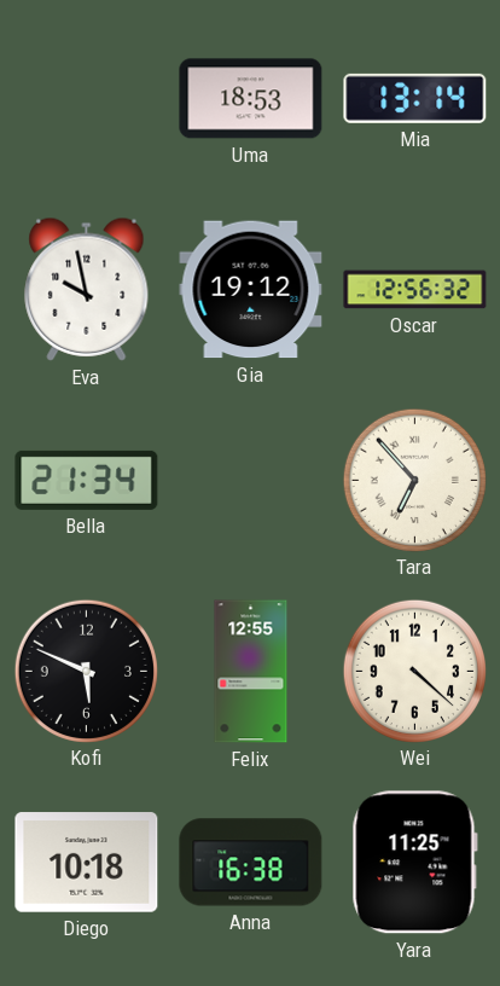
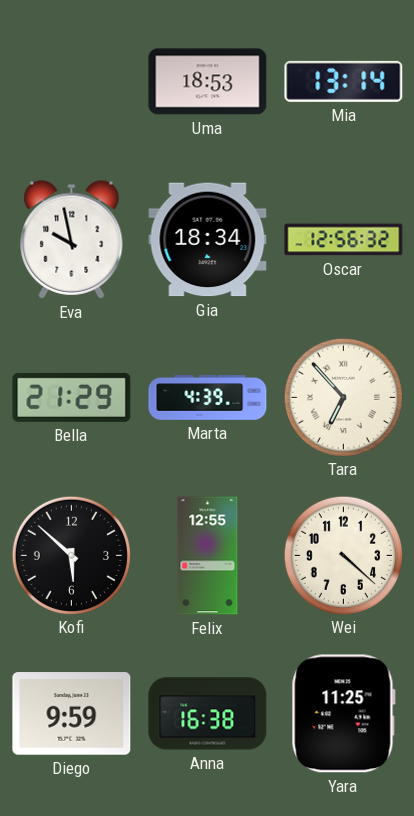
Gia: 19:12 -> 18:34 (208, 240)
Bella: 21:34 -> 21:29 (72, 397)
Marta: none -> 4:39 (208, 398)
Kofi: 5:49 -> 5:52 (71, 555)
Diego: 10:18 -> 9:59 (72, 714)
